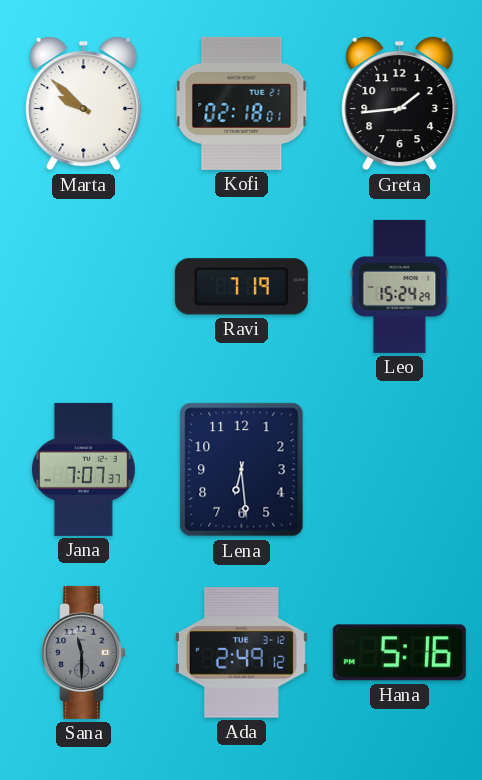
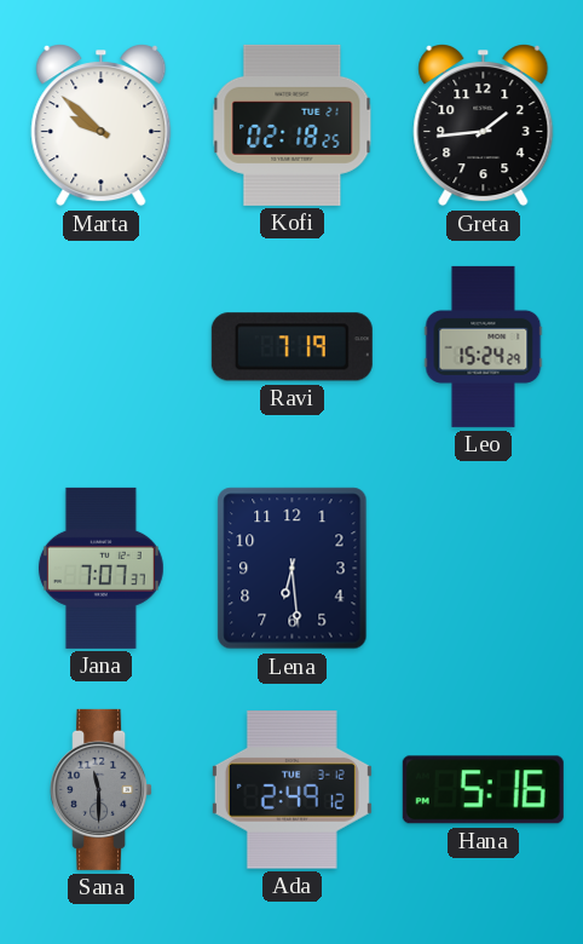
Kofi: 02:18:01 -> 02:18:25 (293, 125)
